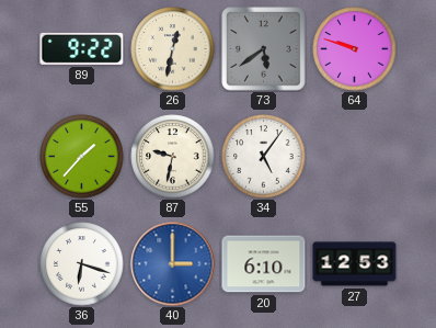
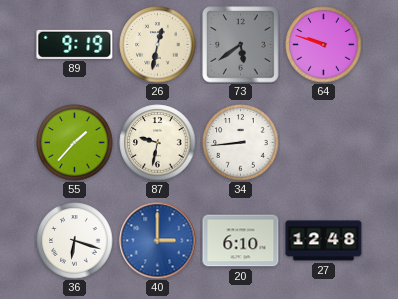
89: 9:22 -> 9:19 (75, 44)
34: 5:06 -> 8:44 (241, 143)
27: 12:53 -> 12:48 (324, 241)
